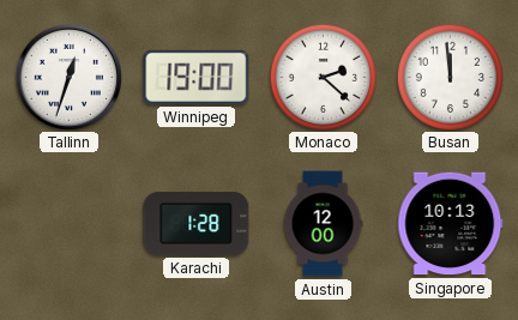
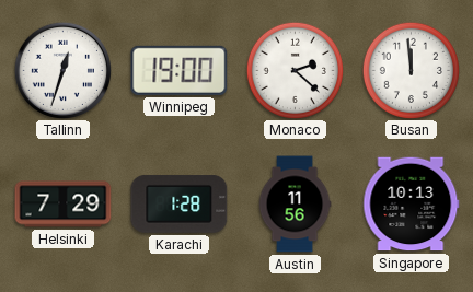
Helsinki: none -> 7:29 (64, 205)
Austin: 12:00 -> 11:56 (295, 205)
